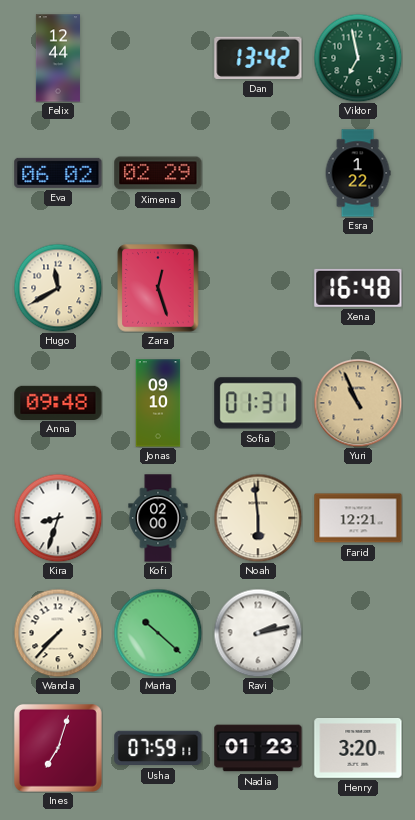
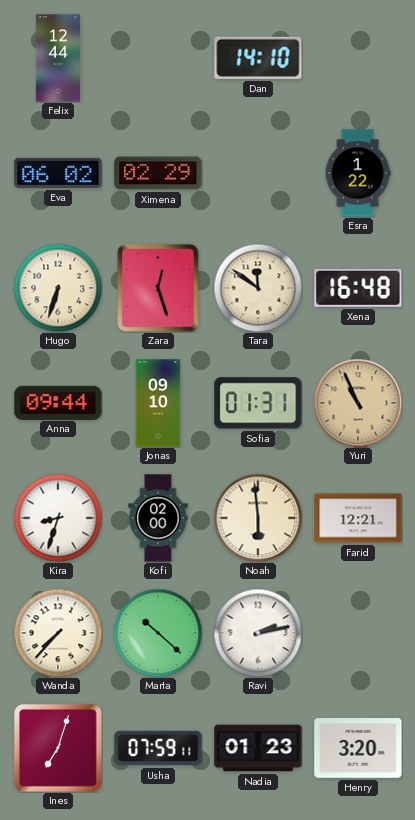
Dan: 13:42 -> 14:10 (258, 58)
Viktor: 6:58 -> none (358, 58)
Hugo: 11:40 -> 6:33 (58, 288)
Tara: none -> 11:51 (258, 288)
Anna: 09:48 -> 09:44 (58, 402)
